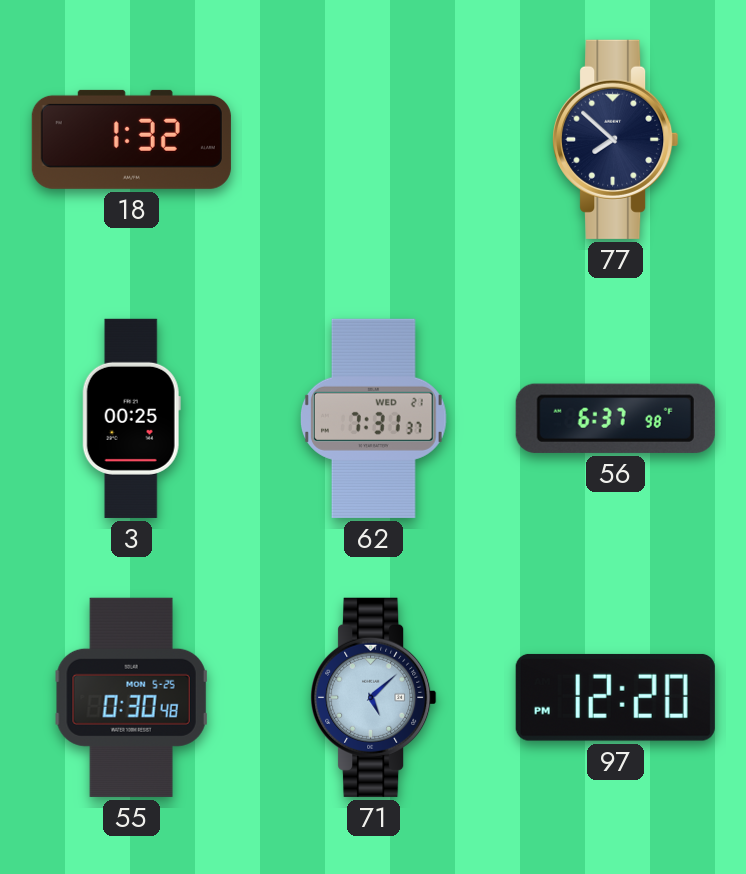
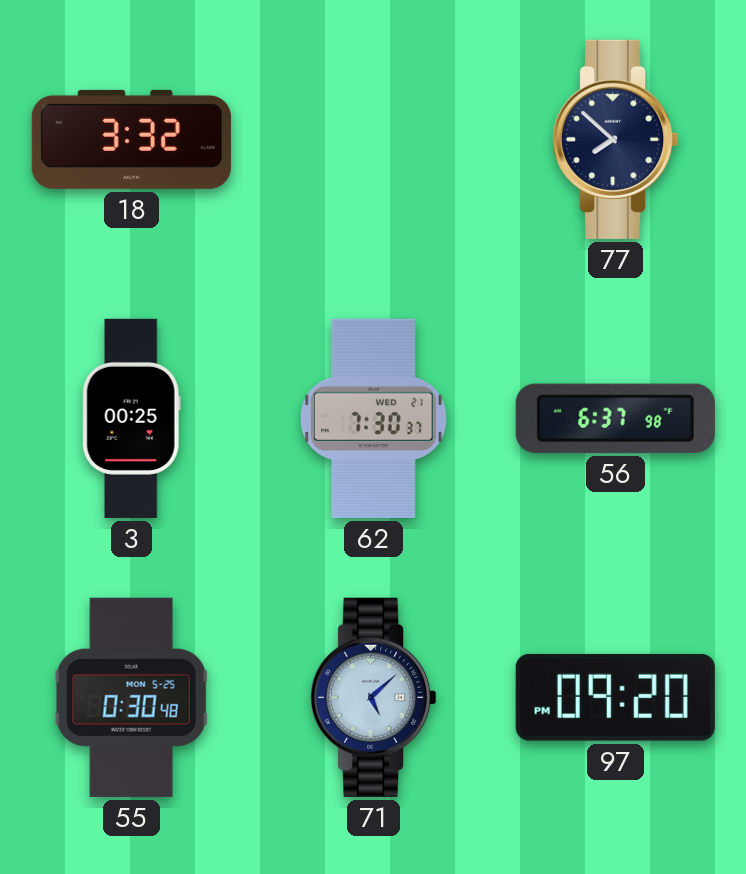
18: 1:32 -> 3:32 (131, 139)
62: 7:31 -> 7:30 (374, 418)
97: 12:20 -> 09:20 (615, 697)
